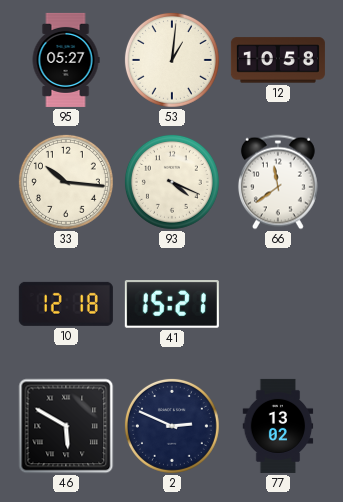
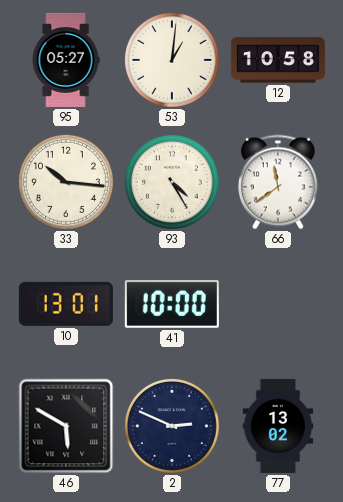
93: 4:19 -> 4:25 (172, 182)
10: 12:18 -> 13:01 (66, 304)
41: 15:21 -> 10:00 (172, 305)
